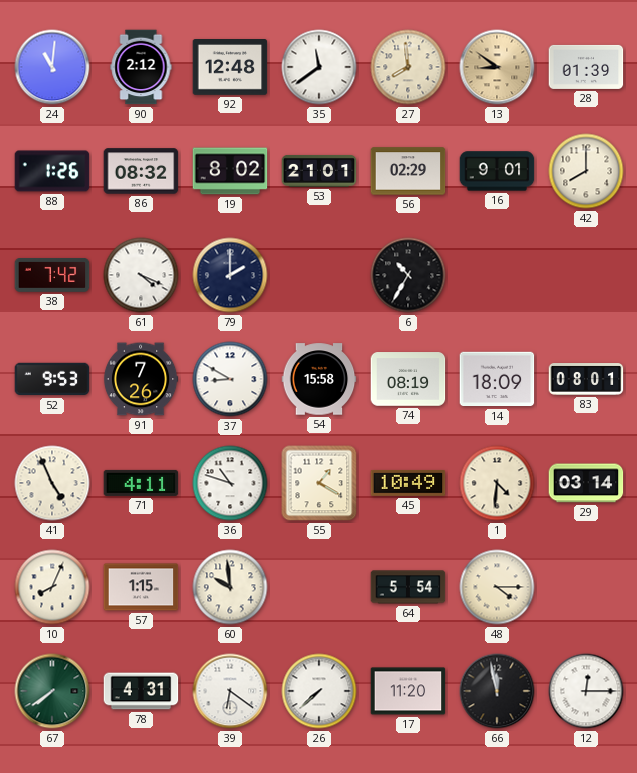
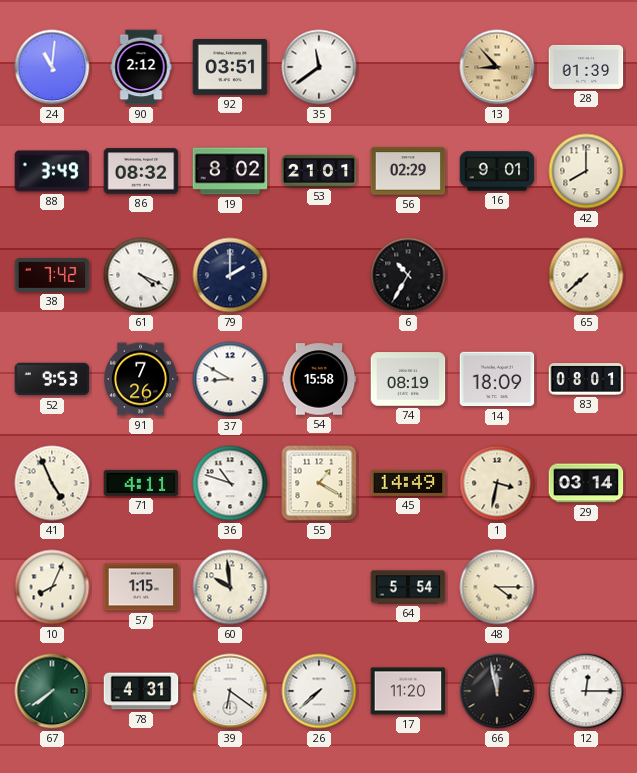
92: 12:48 -> 03:51 (230, 68)
27: 7:59 -> none (408, 67)
13: 8:51 -> 8:53 (497, 67)
88: 1:26 -> 3:49 (52, 171)
65: none -> 7:38 (586, 275)
45: 10:49 -> 14:49 (408, 483)
1: 4:31 -> 3:32 (497, 483)
